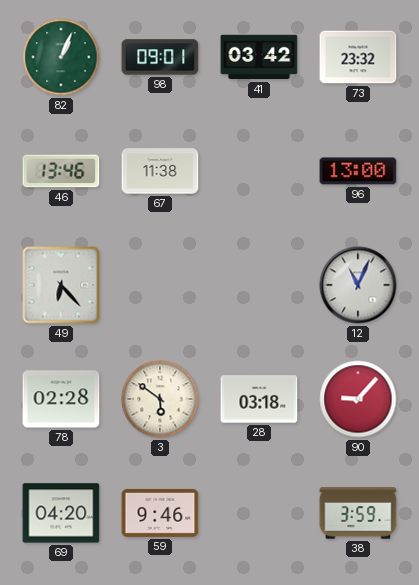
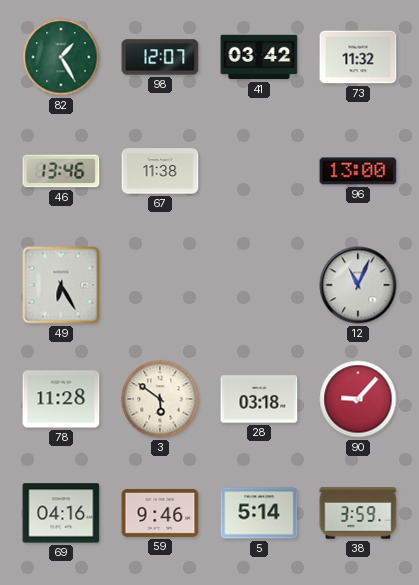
82: 1:04 -> 1:25 (61, 57)
98: 09:01 -> 12:07 (160, 57)
73: 23:32 -> 11:32 (358, 57)
49: 6:23 -> 6:25 (61, 285)
78: 02:28 -> 11:28 (61, 399)
69: 04:20 -> 04:16 (61, 513)
5: none -> 5:14 (259, 513)
